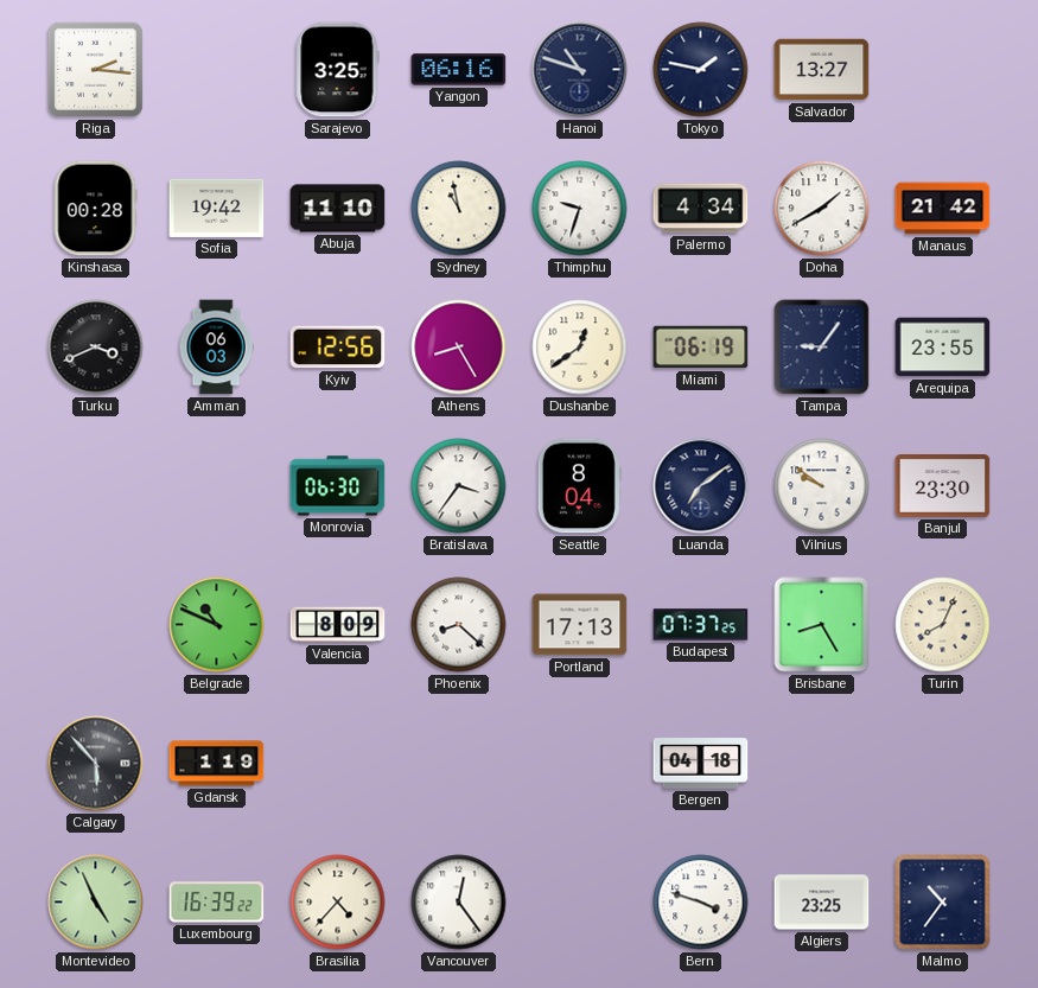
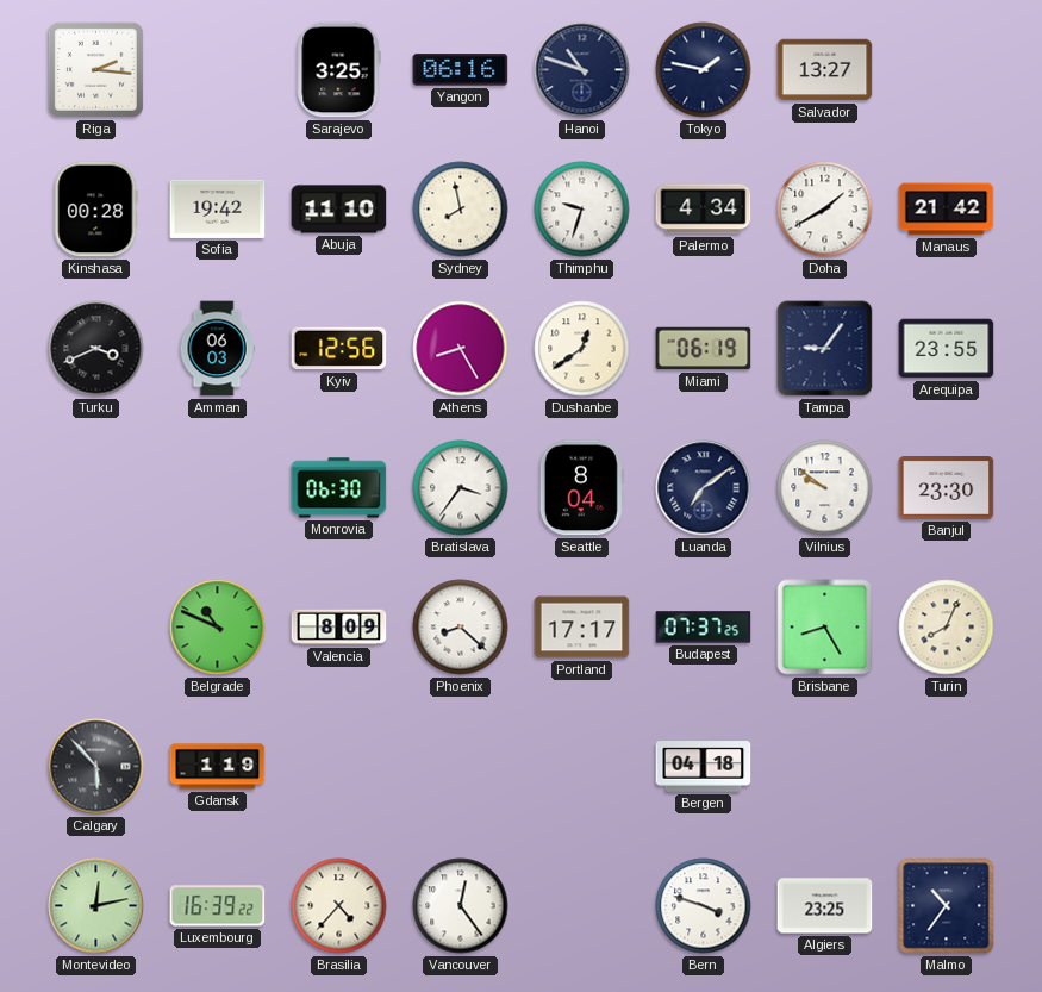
Sydney: 10:58 -> 7:58 (461, 210)
Portland: 17:13 -> 17:17 (582, 628)
Montevideo: 4:56 -> 12:13 (96, 906)
